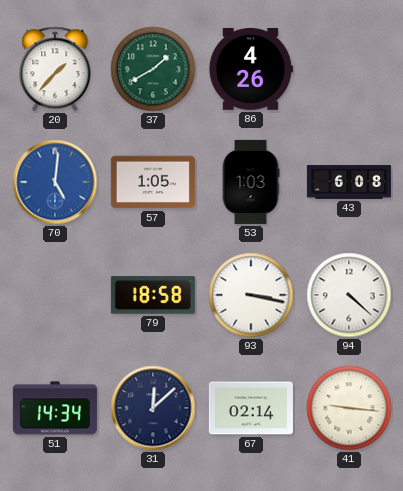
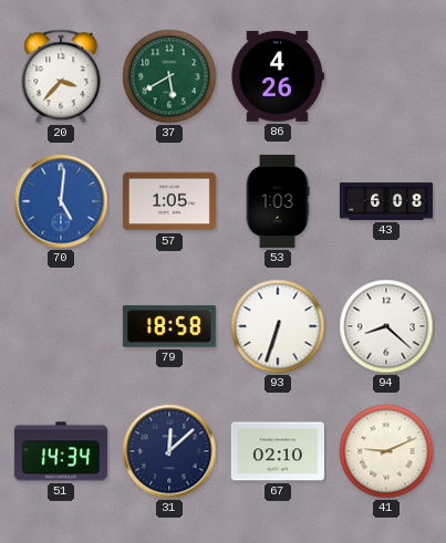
20: 1:37 -> 3:37 (61, 76)
37: 1:40 -> 5:40 (169, 76)
93: 3:17 -> 6:33 (278, 326)
94: 4:22 -> 8:22 (386, 326)
67: 02:14 -> 02:10 (278, 451)
41: 9:16 -> 9:11 (386, 451)
